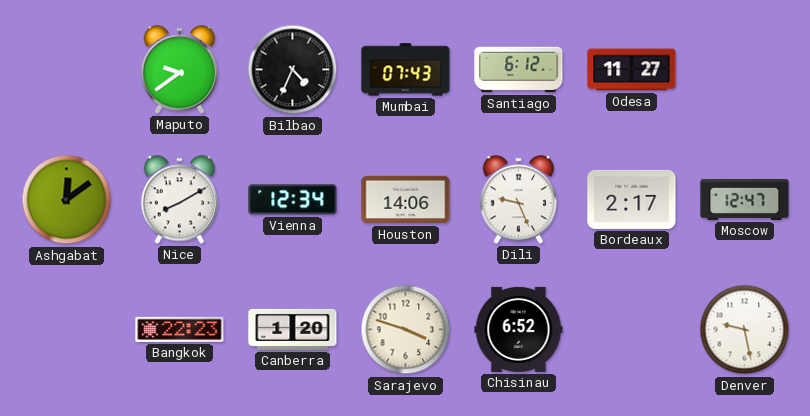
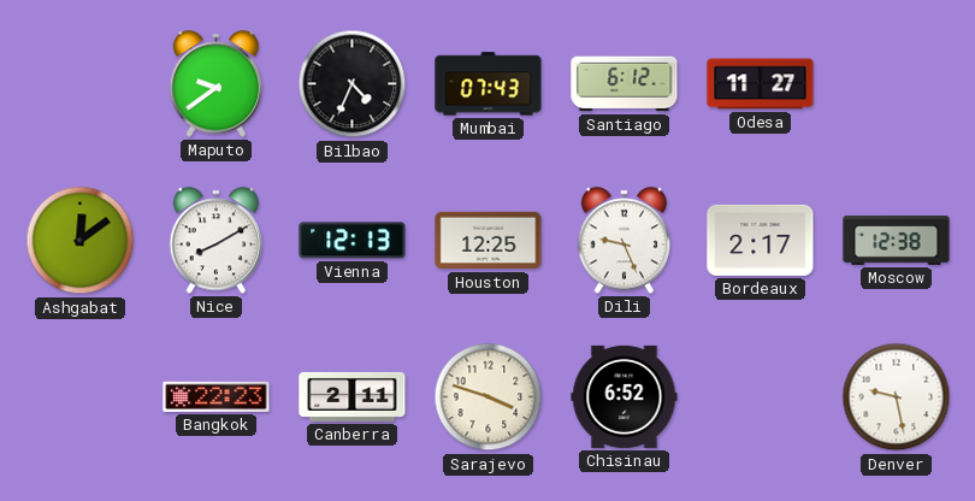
Vienna: 12:34 -> 12:13 (353, 241)
Houston: 14:06 -> 12:25 (489, 241)
Moscow: 12:47 -> 12:38 (897, 240)
Canberra: 1:20 -> 2:11 (353, 396)
